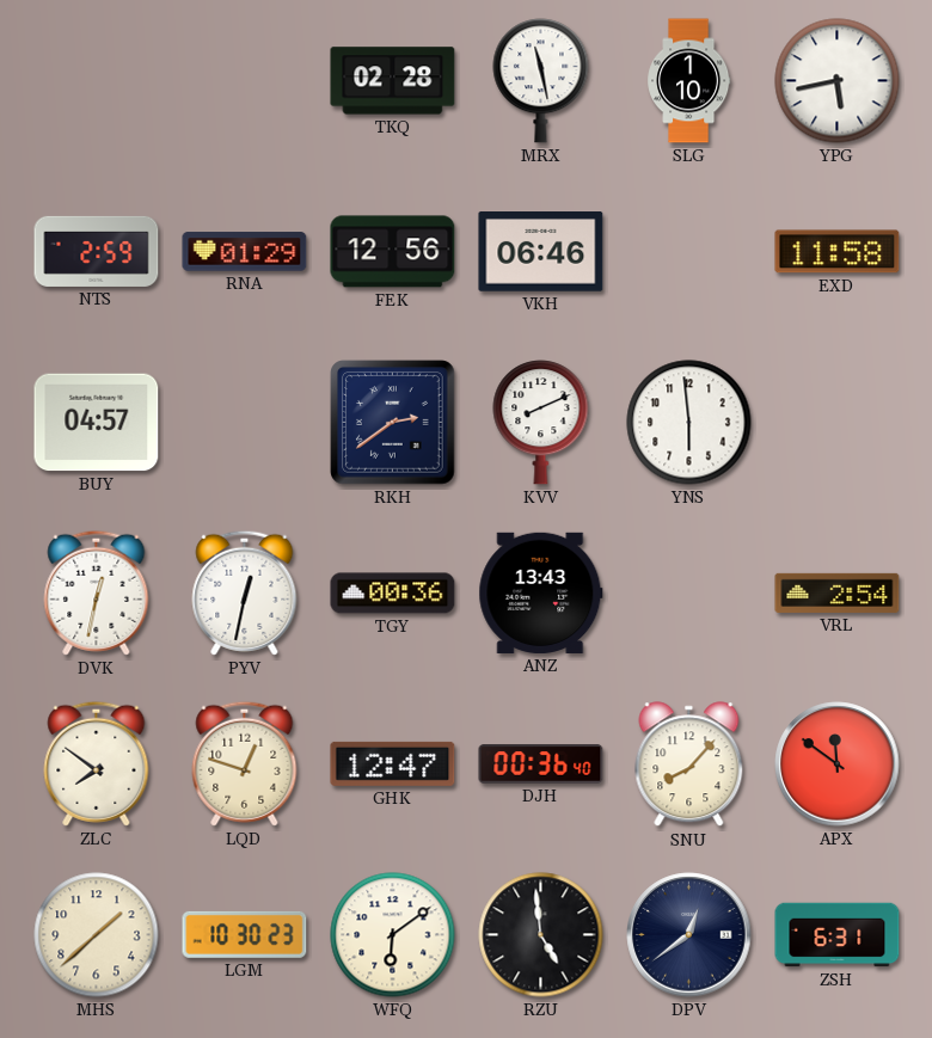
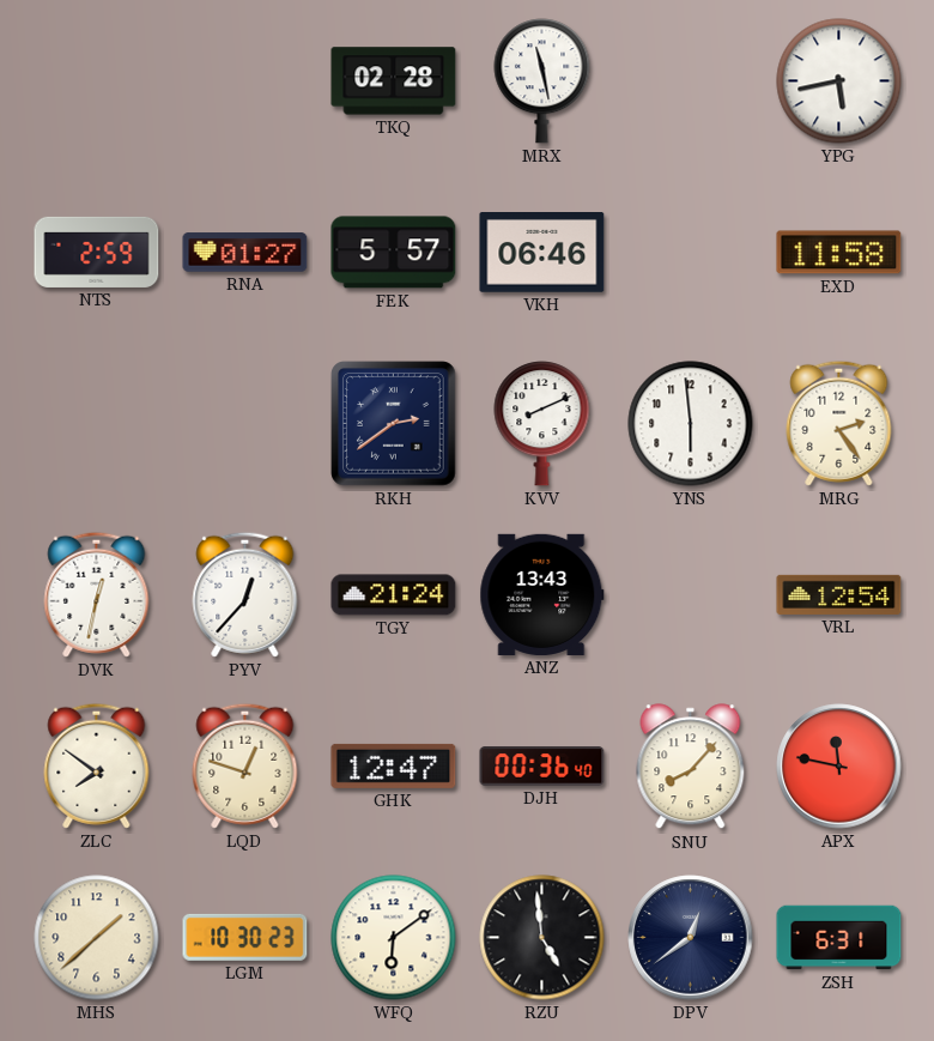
SLG: 1:10 -> none (689, 81)
RNA: 01:29 -> 01:27 (245, 253)
FEK: 12:56 -> 5:57 (394, 253)
BUY: 04:57 -> none (97, 423)
MRG: none -> 2:24 (839, 423)
PYV: 12:32 -> 12:37 (245, 594)
TGY: 00:36 -> 21:24 (394, 595)
VRL: 2:54 -> 12:54 (839, 594)
APX: 11:51 -> 11:47 (839, 767)
